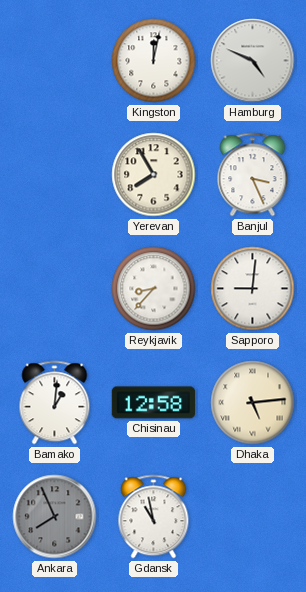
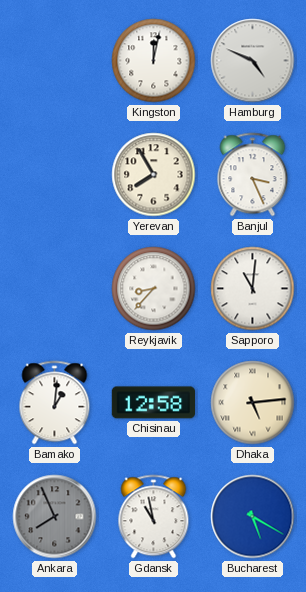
Sapporo: 9:01 -> 11:01 (253, 289)
Bucharest: none -> 5:20 (253, 517)
